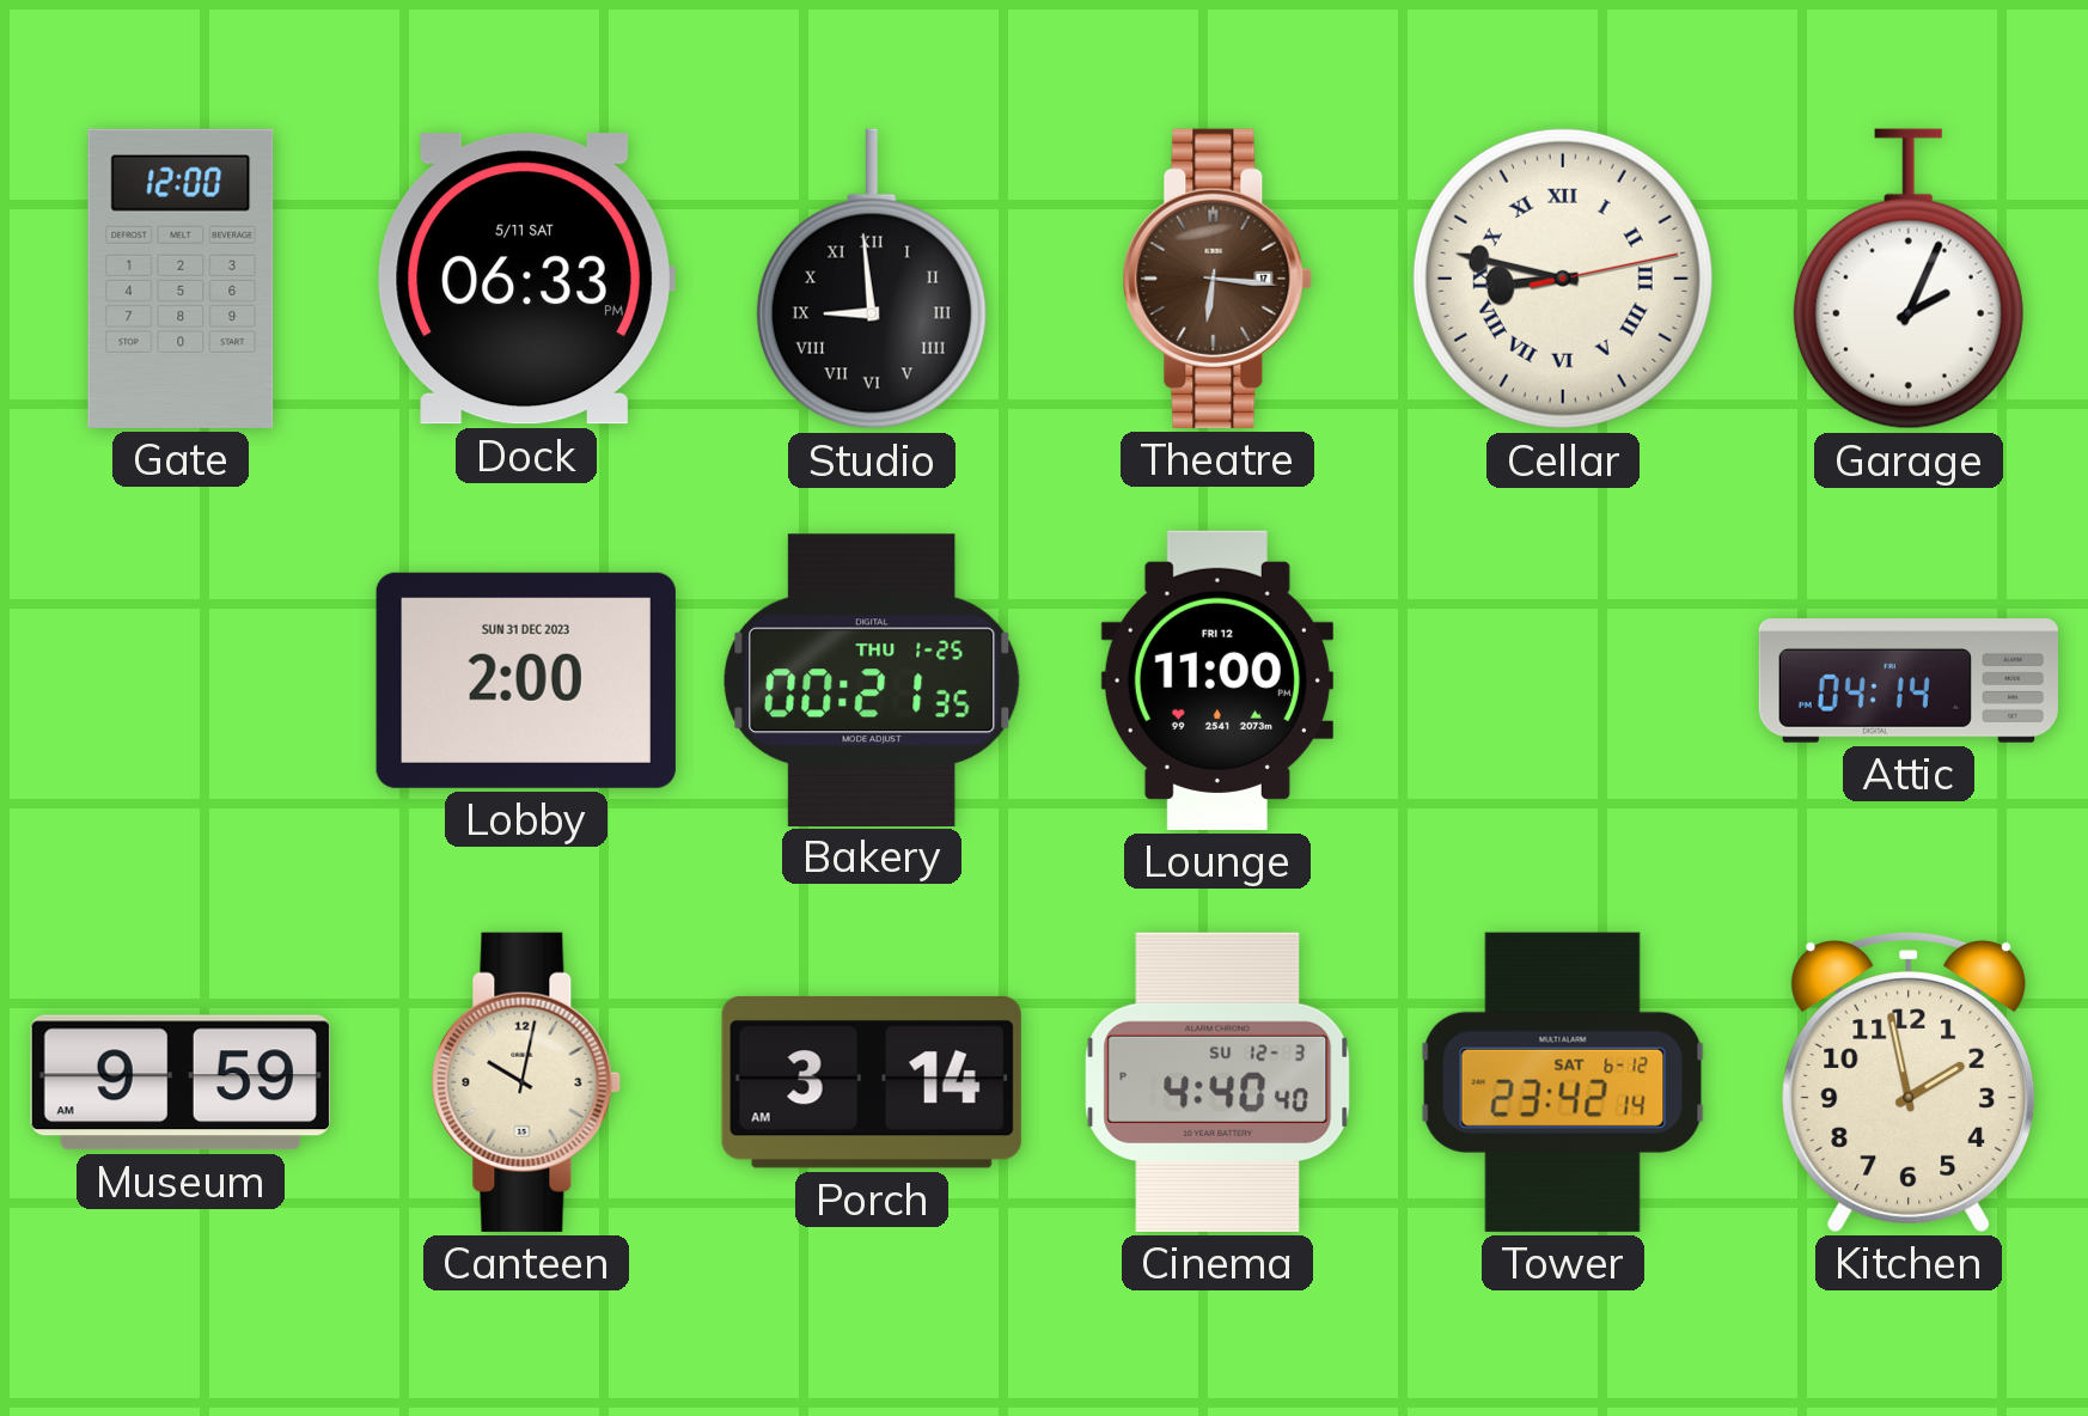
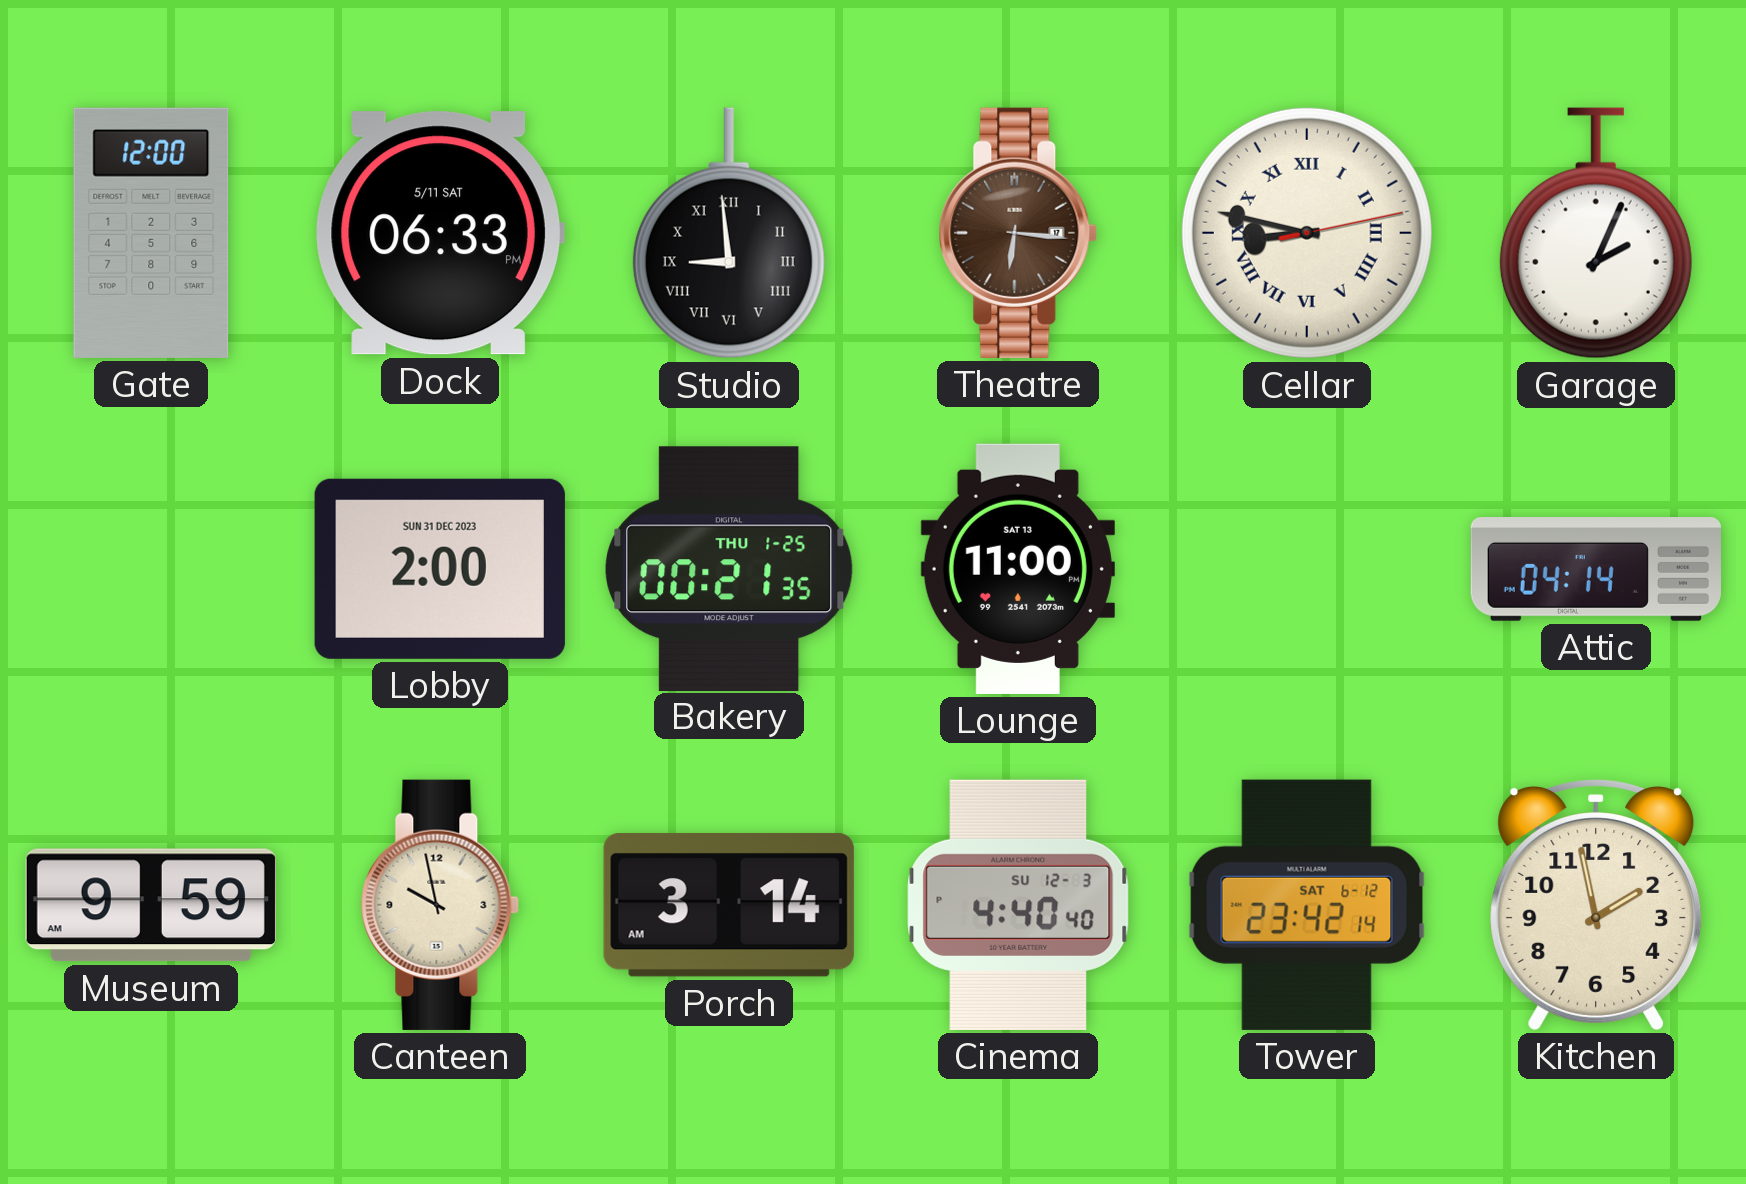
Lounge date: FRI 12 -> SAT 13 (1018, 569)
Canteen: 10:02 -> 9:58 (440, 905)
